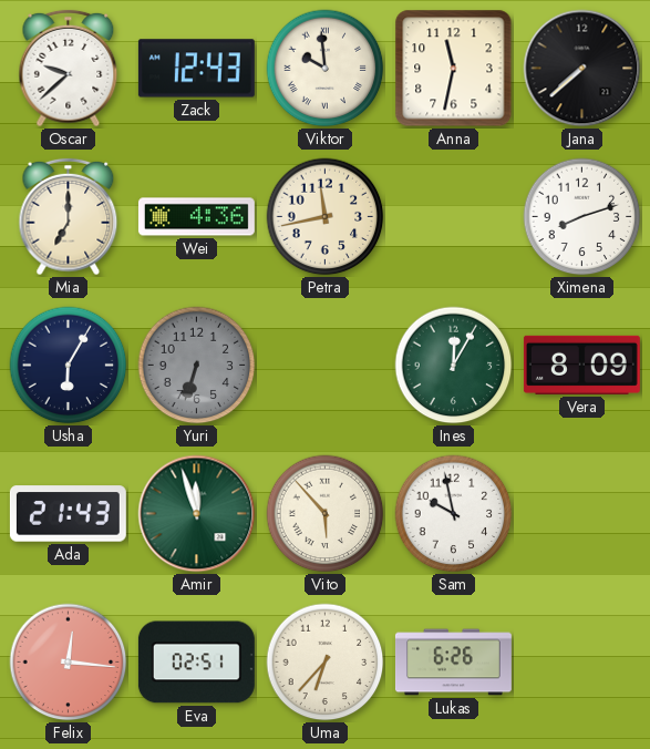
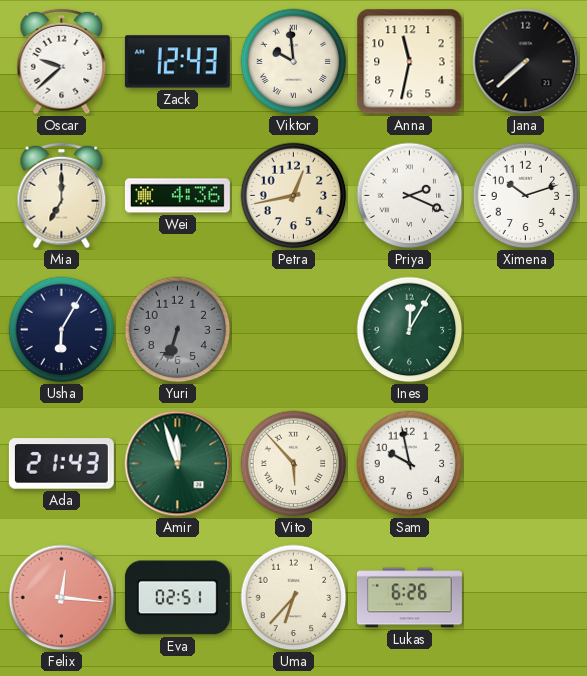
Petra: 11:43 -> 12:43 (294, 196)
Priya: none -> 2:19 (410, 196)
Ximena: 8:12 -> 10:12 (526, 196)
Vera: 8:09 -> none (581, 365)
